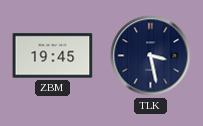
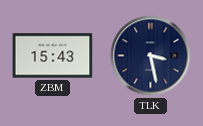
ZBM: 19:45 -> 15:43 (53, 56)
